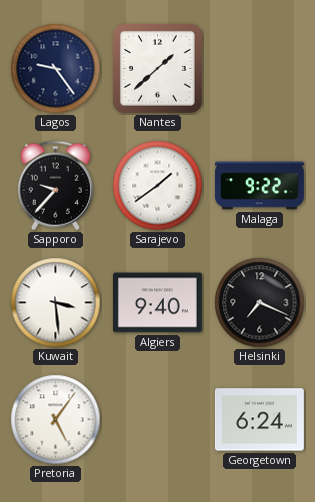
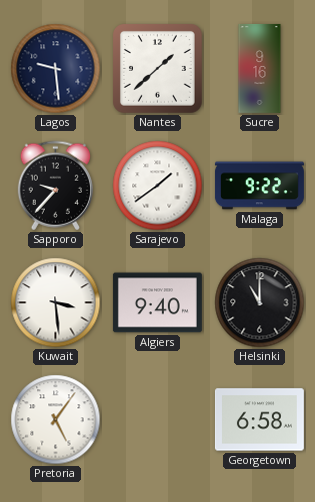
Lagos: 9:24 -> 9:29 (56, 69)
Sucre: none -> 9:16 (260, 68)
Helsinki: 7:19 -> 11:00 (260, 303)
Georgetown: 6:24 -> 6:58 (259, 420)
